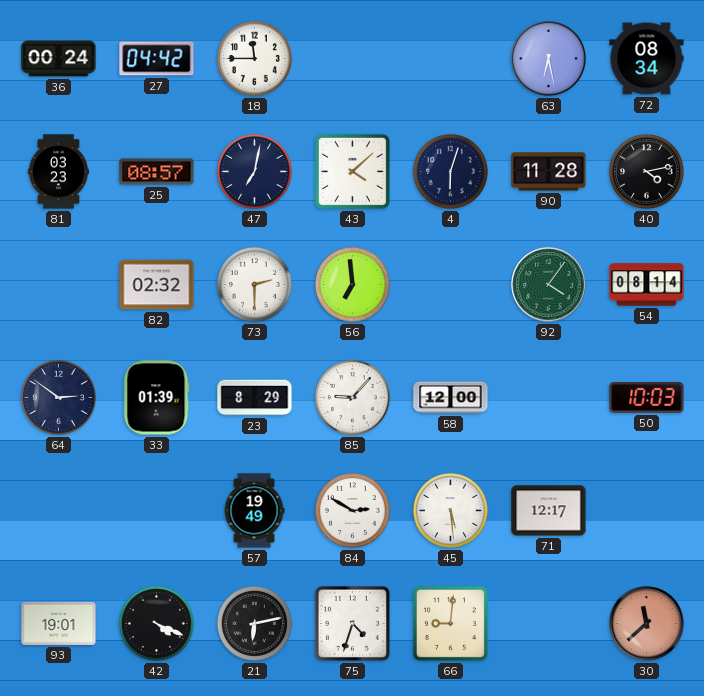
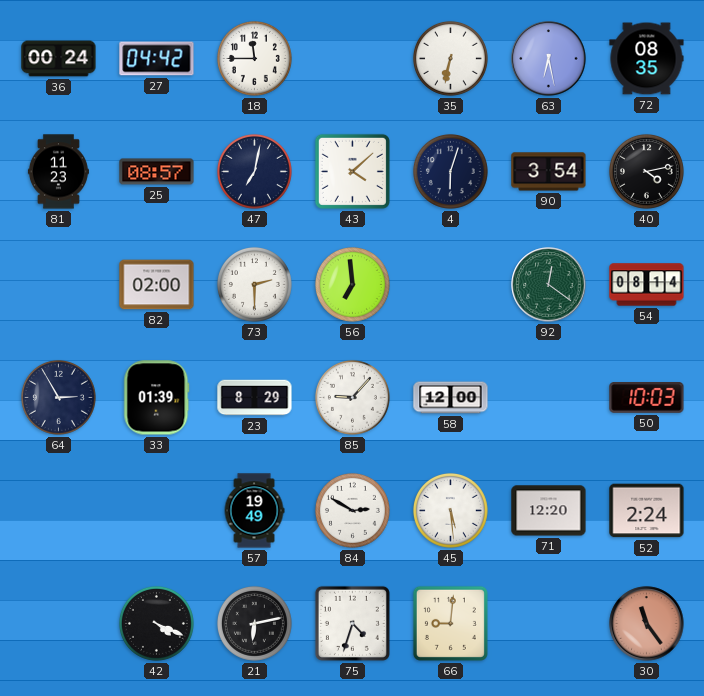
35: none -> 6:32 (450, 58)
72: 08:34 -> 08:35 (647, 59)
81: 03:23 -> 11:23 (58, 172)
90: 11:28 -> 3:54 (549, 172)
82: 02:32 -> 02:00 (157, 285)
92: 4:06 -> 12:21 (549, 285)
64: 2:51 -> 2:55 (58, 397)
71: 12:17 -> 12:20 (549, 511)
52: none -> 2:24 (647, 511)
93: 19:01 -> none (59, 623)
30: 11:38 -> 11:24 (647, 624)
